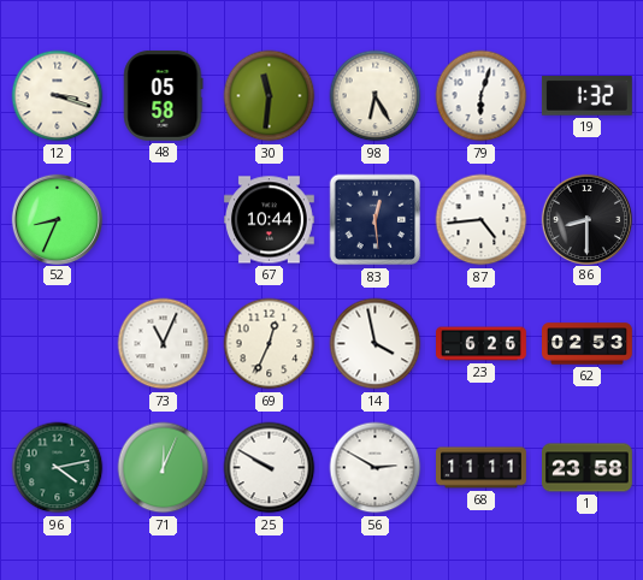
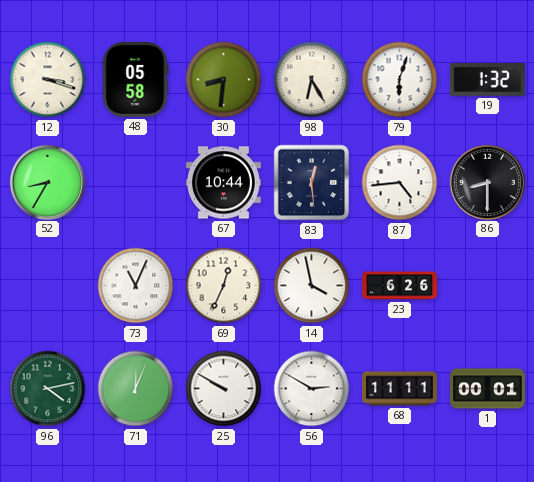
30: 11:31 -> 8:31 (224, 80)
52: 8:34 -> 8:35 (47, 182)
62: 02:53 -> none (588, 344)
1: 23:58 -> 00:01 (488, 389)
